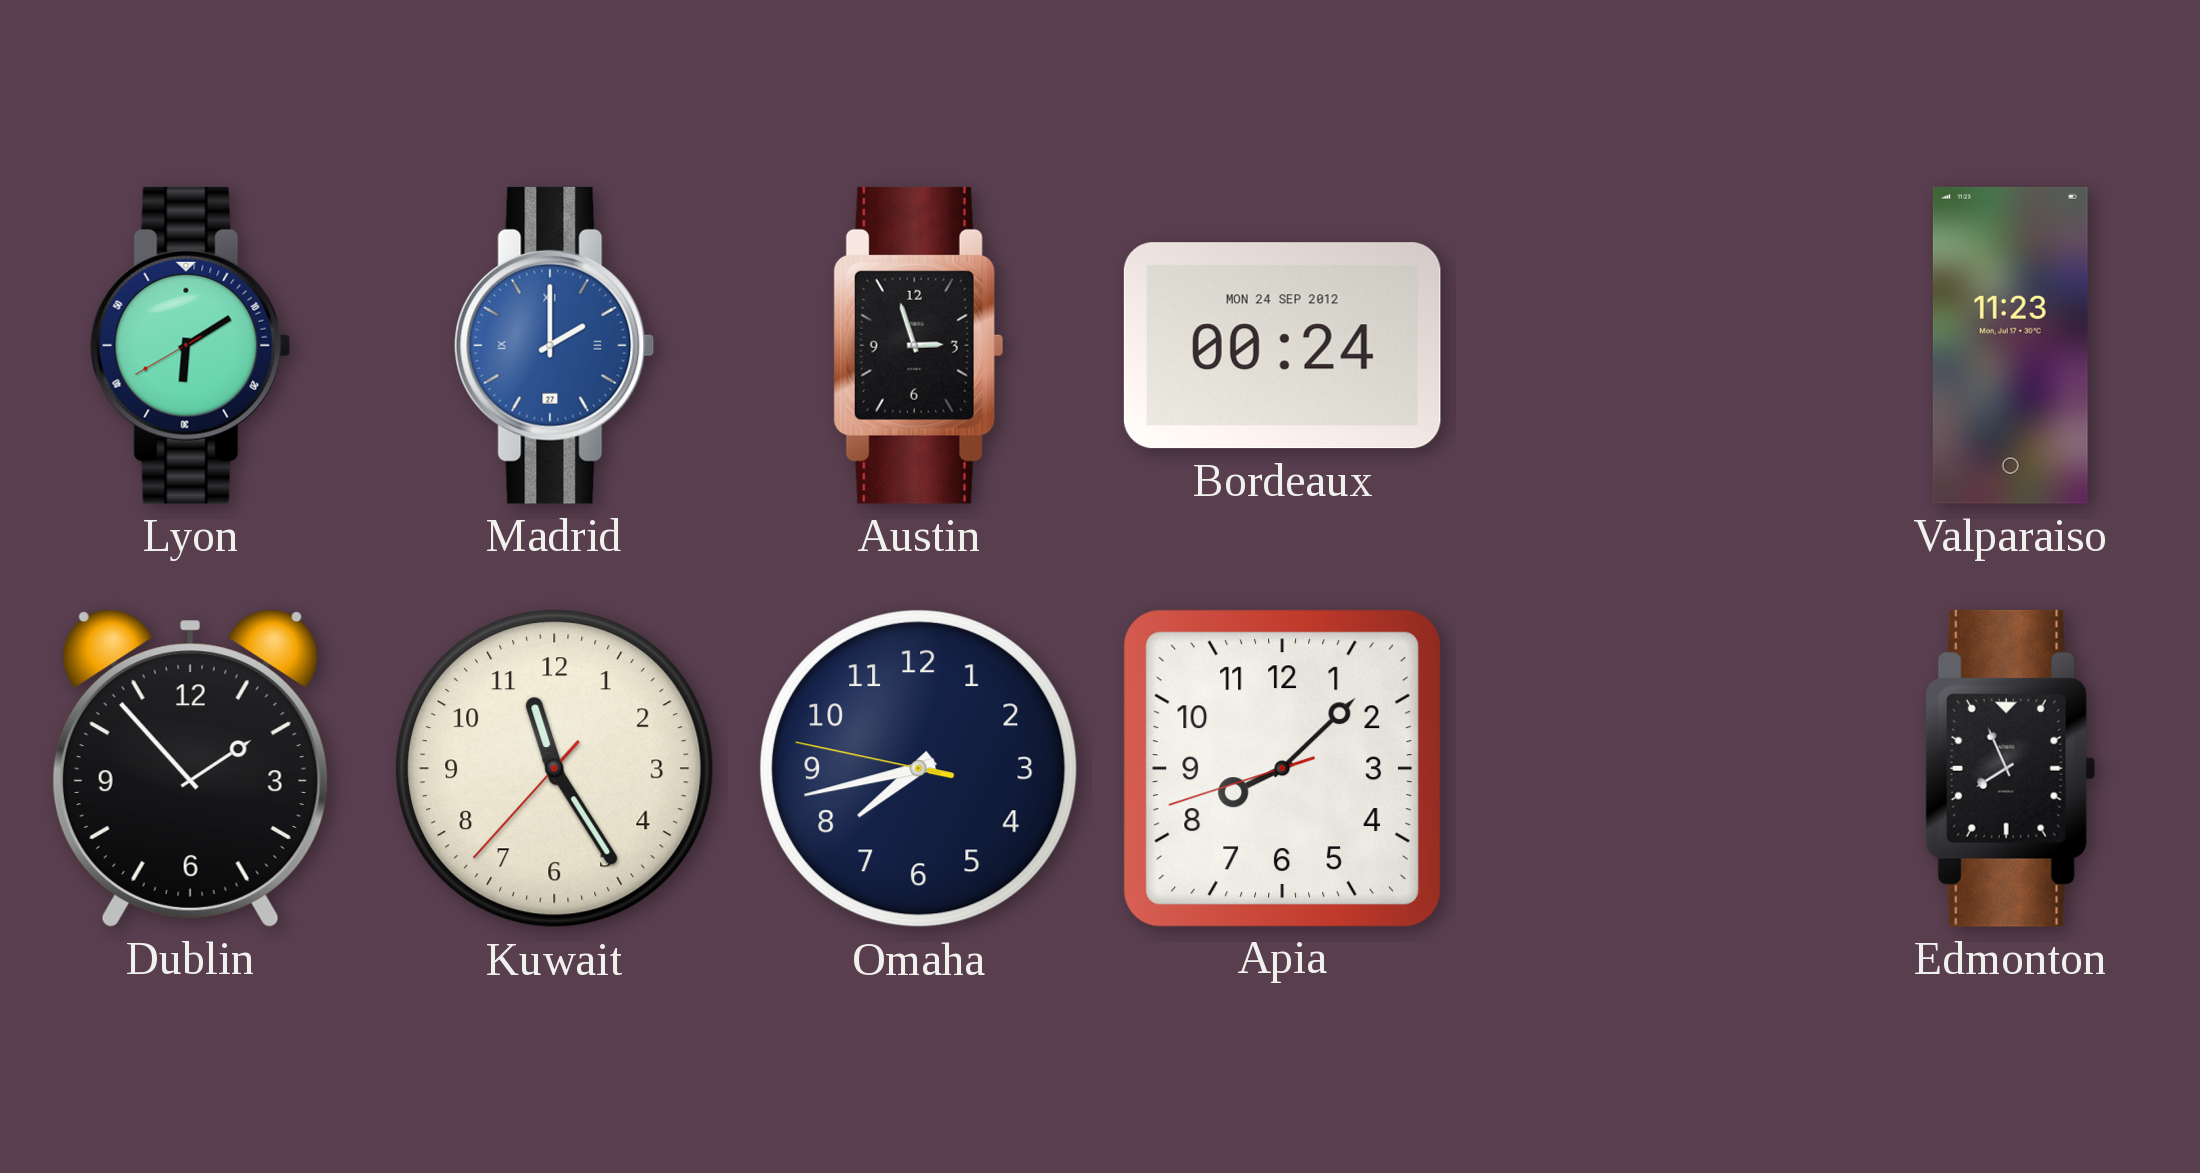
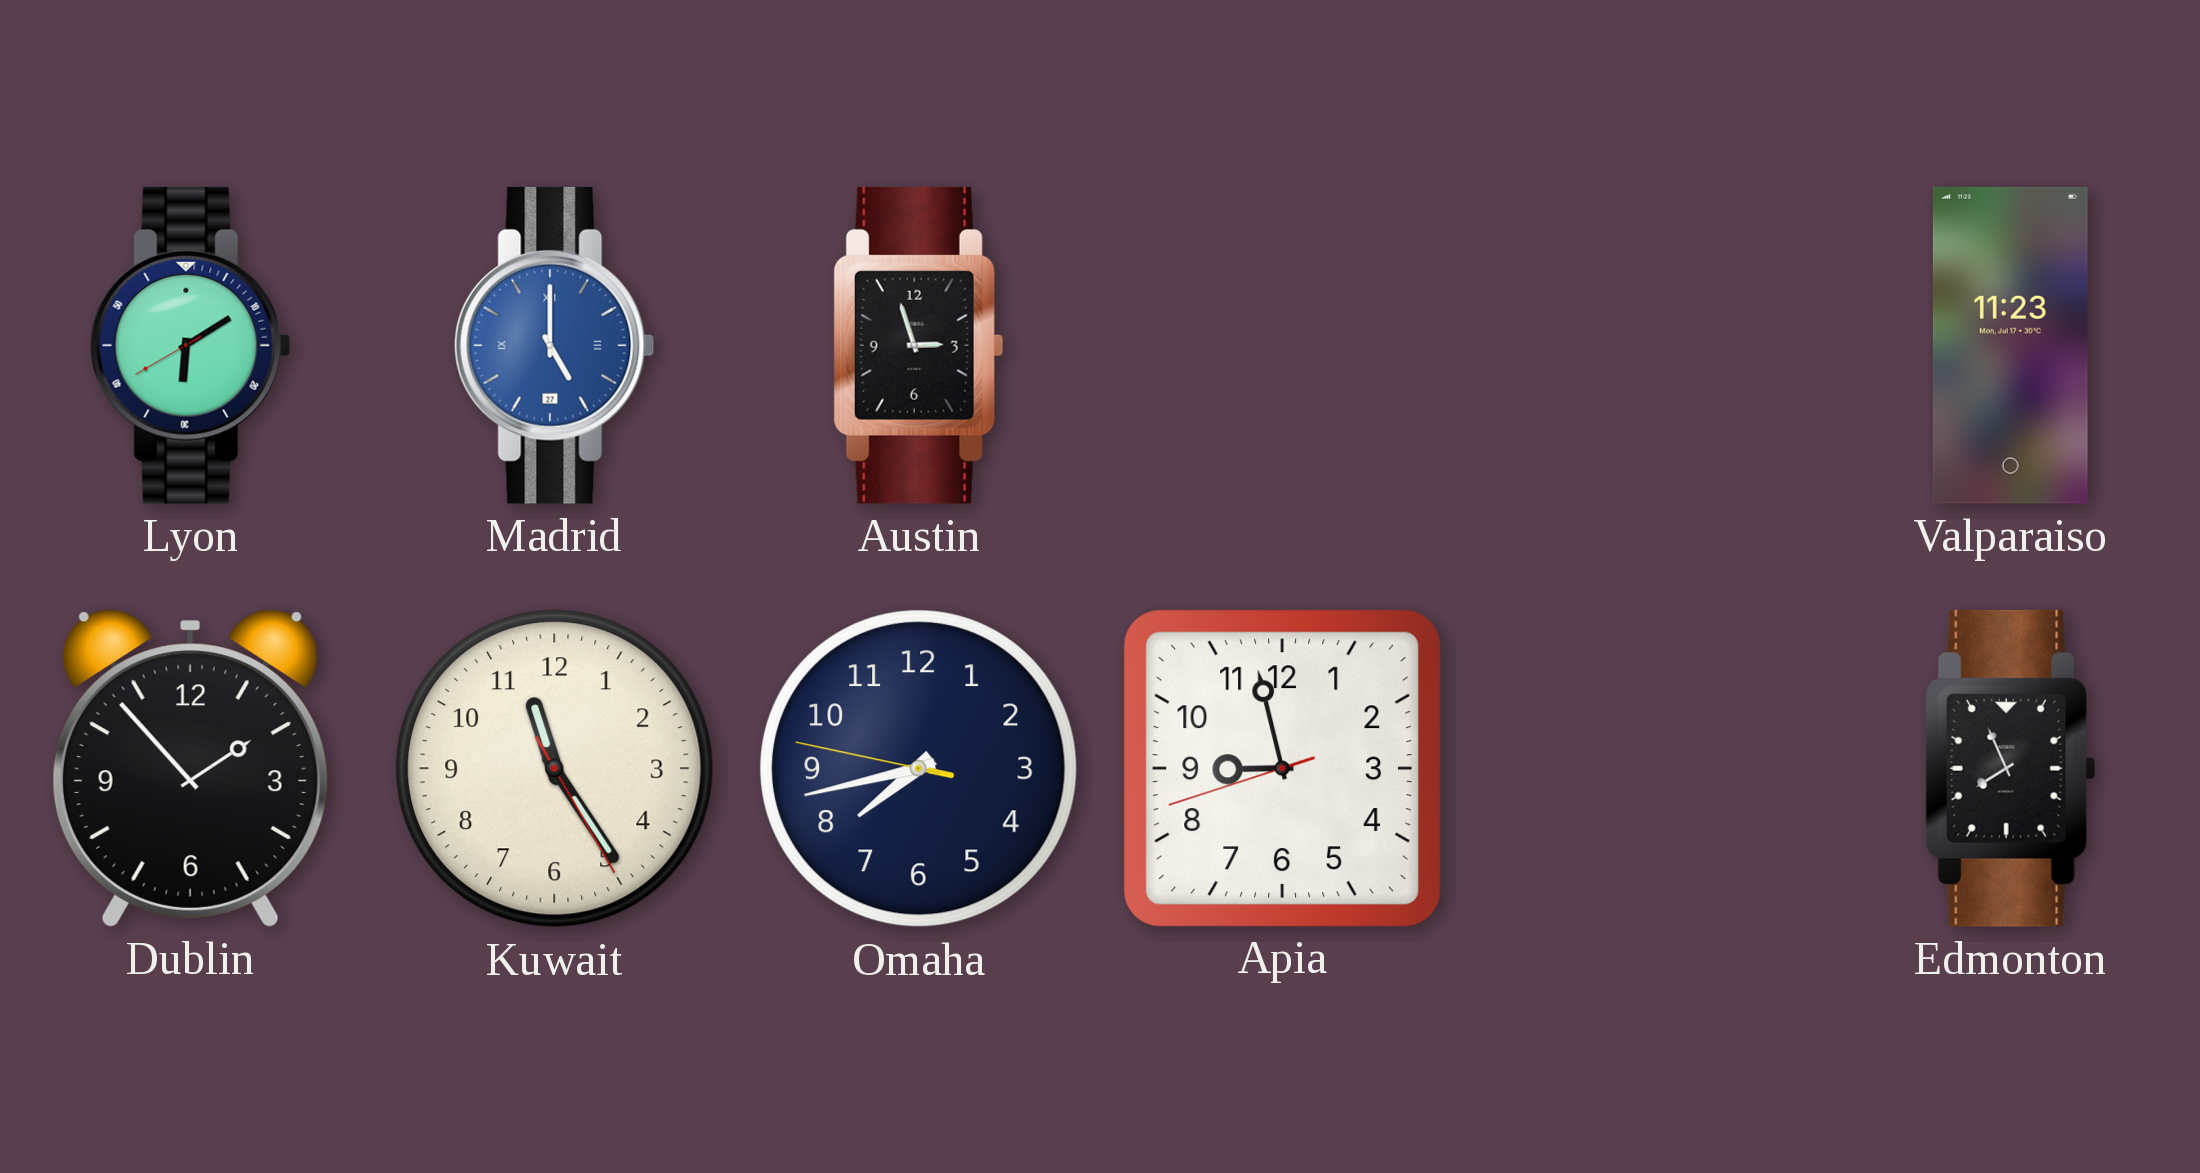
Madrid: 2:00 -> 5:00 (555, 345)
Bordeaux: 00:24 -> none (1282, 346)
Kuwait: 11:24:37 -> 11:24:25 (555, 769)
Apia: 8:07 -> 8:57 (1282, 768)
